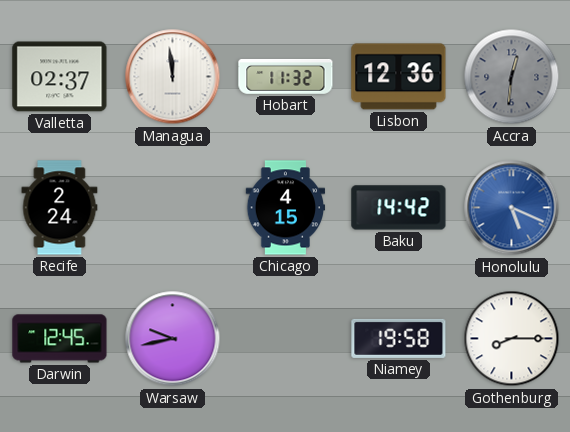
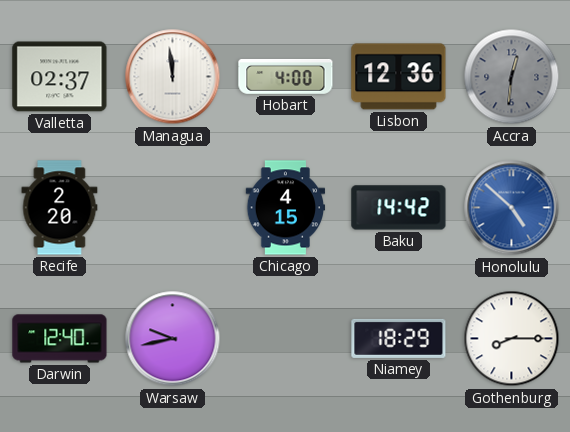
Hobart: 11:32 -> 4:00 (286, 76)
Recife: 2:24 -> 2:20 (60, 208)
Honolulu: 5:19 -> 4:52 (512, 208)
Darwin: 12:45 -> 12:40 (60, 339)
Niamey: 19:58 -> 18:29 (399, 338)
